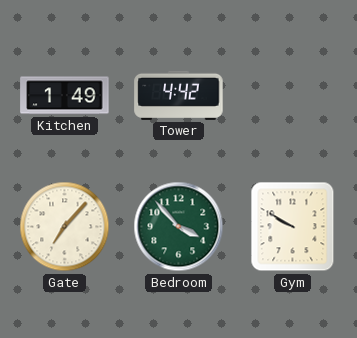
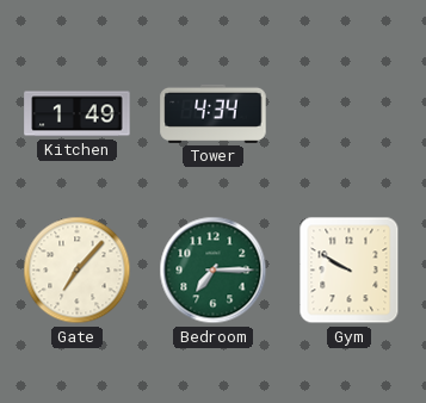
Tower: 4:42 -> 4:34 (214, 113)
Bedroom: 3:53 -> 7:15 (214, 271)
